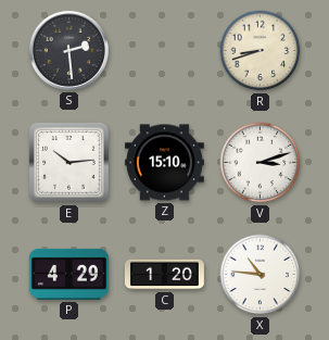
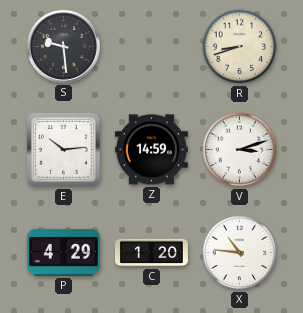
S: 2:29 -> 9:29 (63, 46)
Z: 15:10 -> 14:59 (151, 150)
